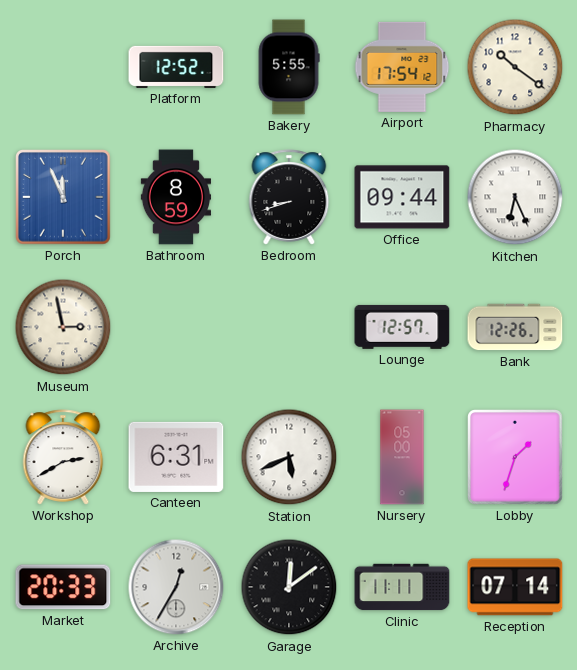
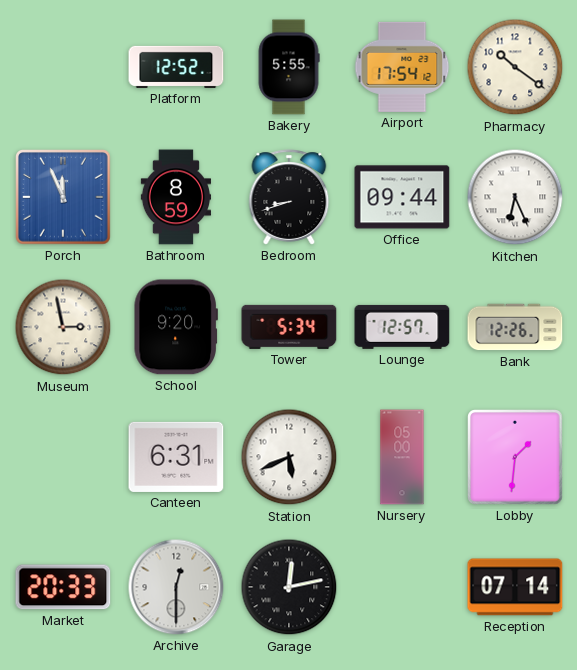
School: none -> 9:20 (176, 327)
Tower: none -> 5:34 (289, 327)
Workshop: 2:40 -> none (63, 457)
Lobby: 1:33 -> 1:31 (516, 458)
Archive: 12:35 -> 12:30 (176, 587)
Garage: 12:09 -> 12:13 (289, 587)
Clinic: 11:11 -> none (402, 587)
